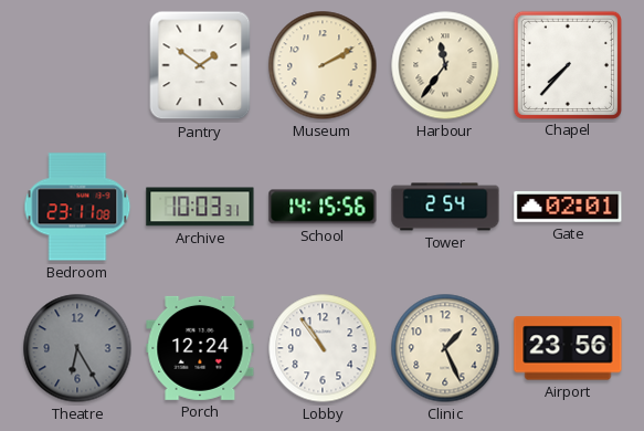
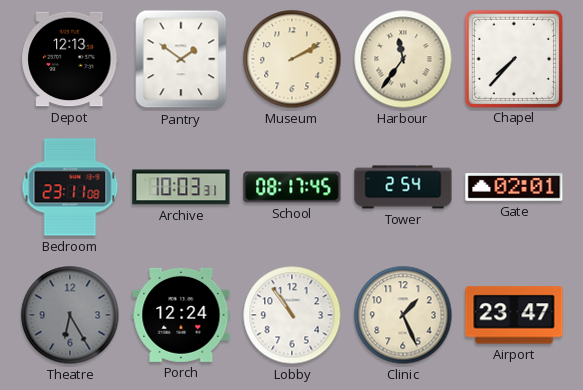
Depot: none -> 12:13 (71, 59)
School: 14:15 -> 08:17 (292, 187)
Airport: 23:56 -> 23:47 (514, 315)
